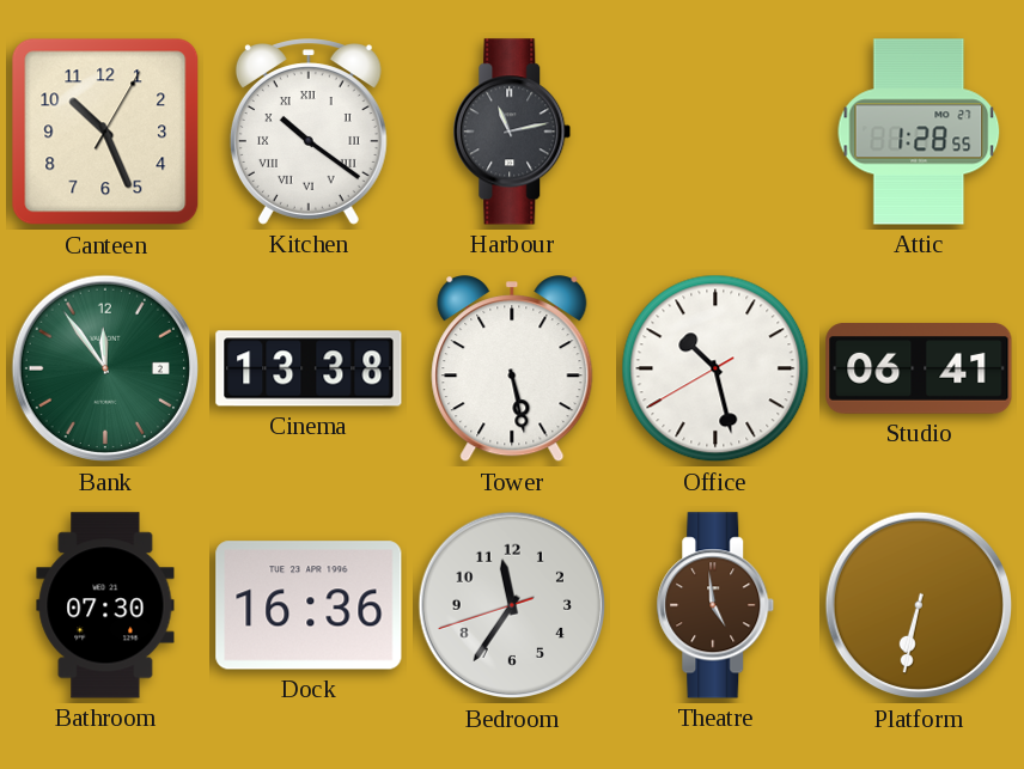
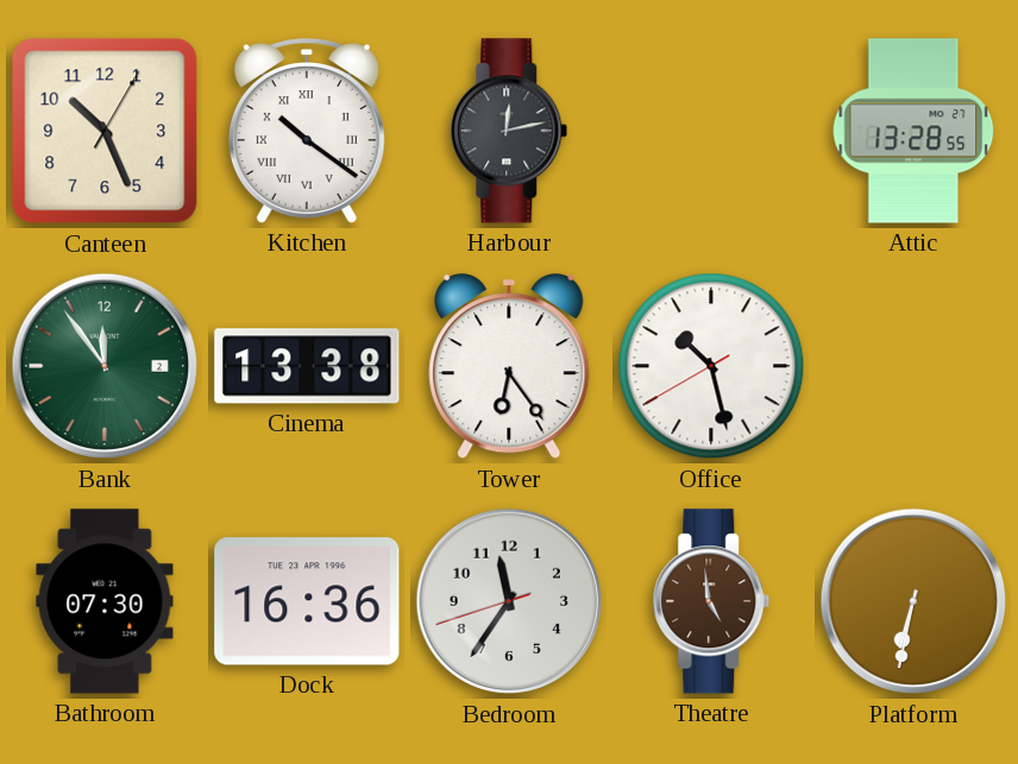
Harbour: 11:13 -> 12:13 (509, 131)
Attic: 1:28 -> 13:28 (913, 131)
Tower: 5:28 -> 6:24 (509, 367)
Studio: 06:41 -> none (919, 368)
